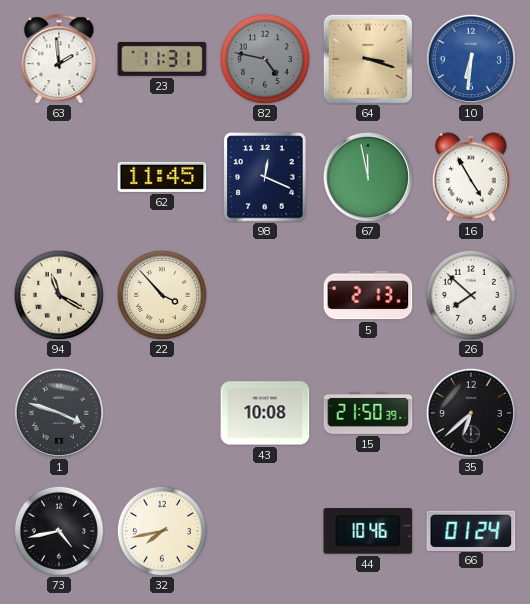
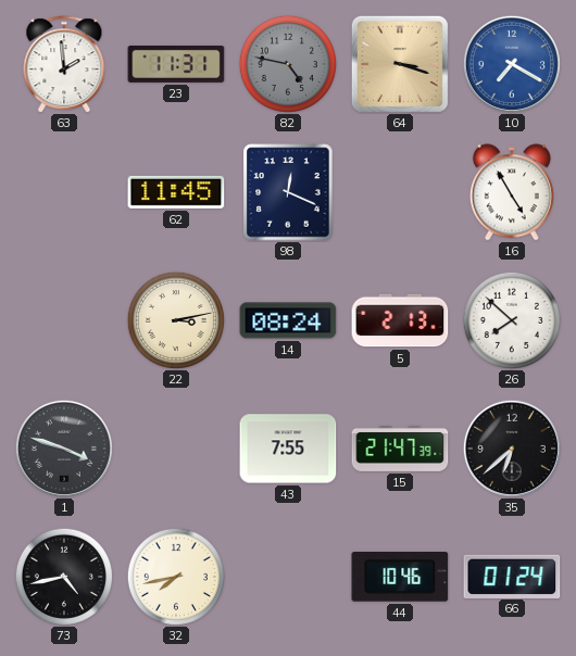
10: 6:31 -> 7:20 (512, 64)
67: 11:58 -> none (368, 177)
94: 11:20 -> none (59, 295)
22: 3:53 -> 3:13 (176, 320)
14: none -> 08:24 (288, 320)
43: 10:08 -> 7:55 (288, 449)
15: 21:50 -> 21:47 (400, 449)
